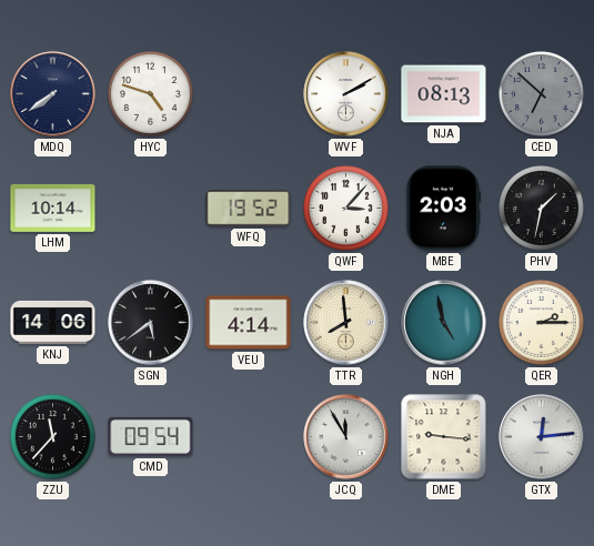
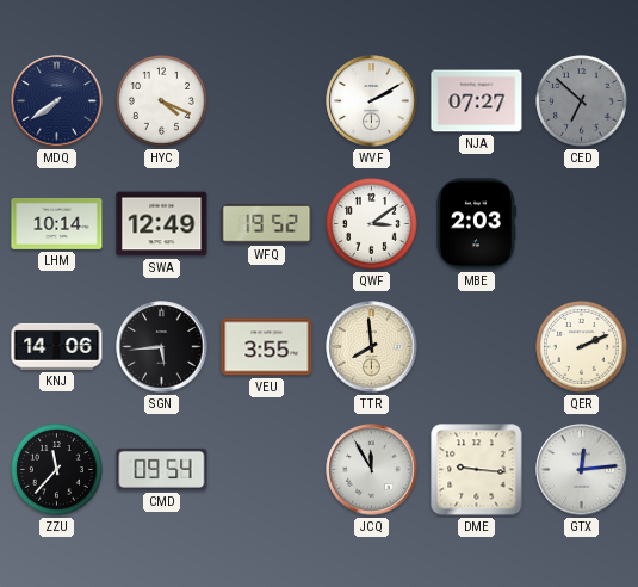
HYC: 4:48 -> 4:19 (162, 101)
NJA: 08:13 -> 07:27 (477, 101)
SWA: none -> 12:49 (162, 224)
QWF: 3:07 -> 3:09 (372, 224)
PHV: 1:32 -> none (542, 209)
SGN: 5:39 -> 5:44 (162, 347)
VEU: 4:14 -> 3:55 (267, 347)
NGH: 4:58 -> none (444, 323)
QER: 2:15 -> 2:11 (582, 347)
